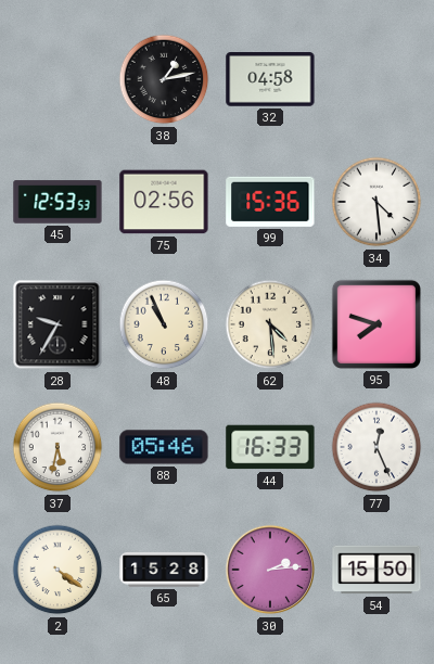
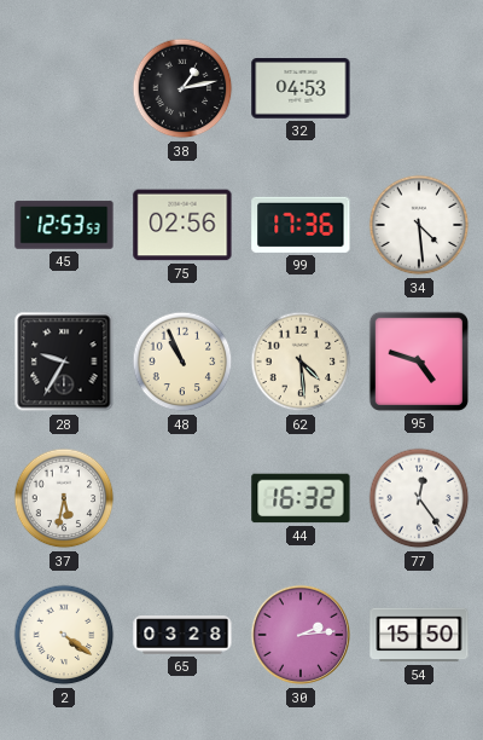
32: 04:58 -> 04:53 (301, 89)
99: 15:36 -> 17:36 (301, 225)
95: 7:48 -> 4:48 (419, 362)
88: 05:46 -> none (164, 447)
44: 16:33 -> 16:32 (301, 498)
77: 12:26 -> 12:24 (419, 498)
65: 15:28 -> 03:28 (182, 635)
